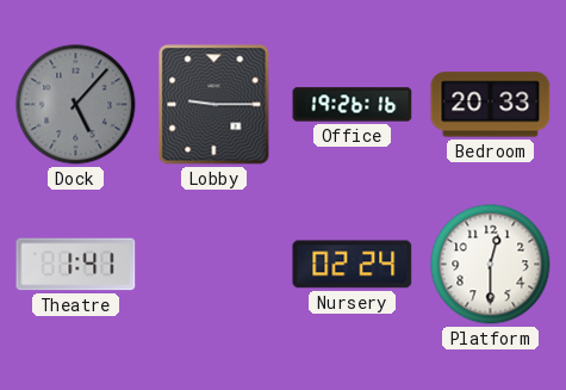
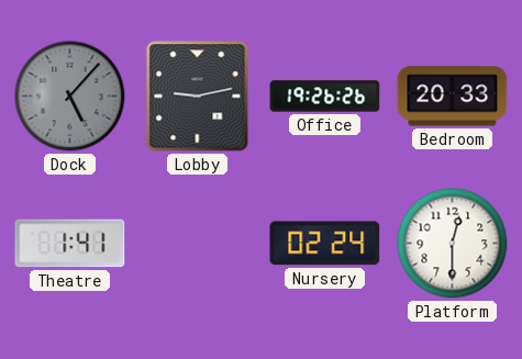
Lobby: 9:15 -> 9:13 (198, 97)
Office: 19:26:16 -> 19:26:26 (325, 97)
